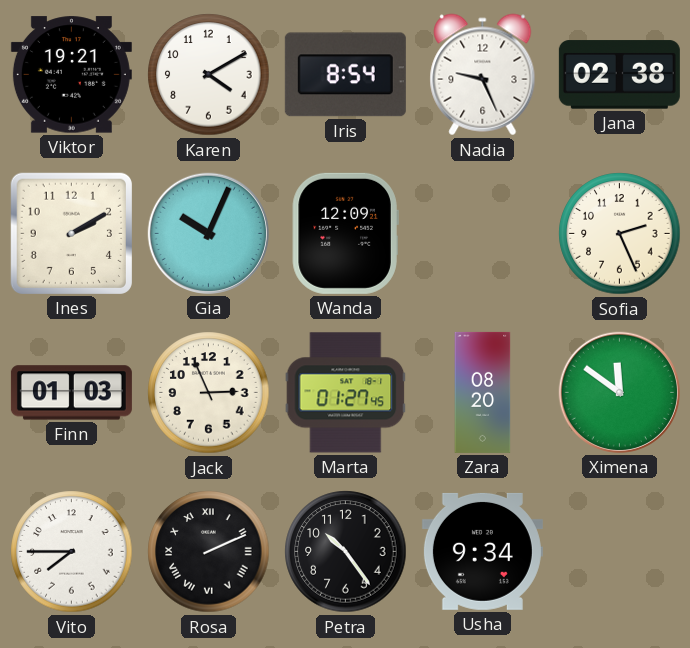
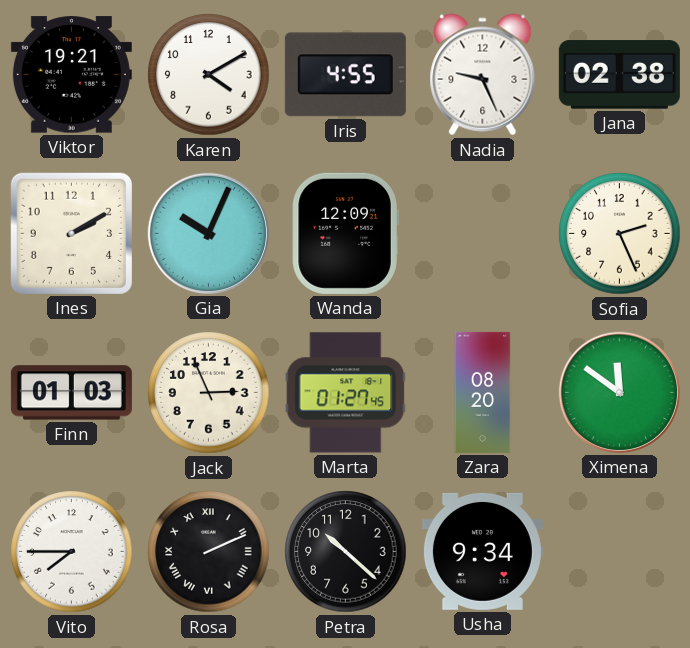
Iris: 8:54 -> 4:55 (345, 75)
Petra: 10:24 -> 10:22 (346, 552)
